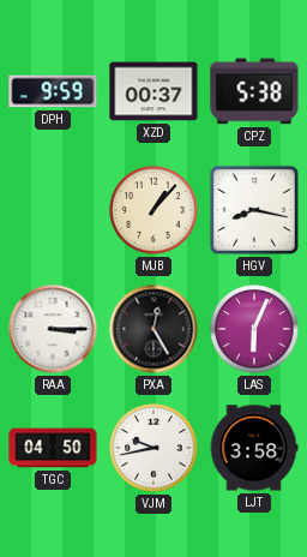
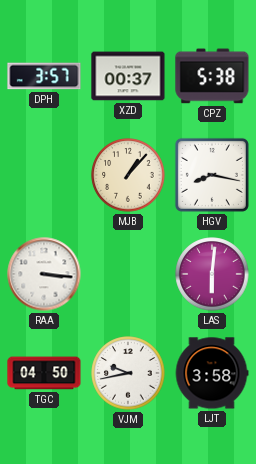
DPH: 9:59 -> 3:57 (44, 76)
RAA: 3:15 -> 3:16 (44, 274)
PXA: 12:25 -> none (153, 329)
LAS: 6:04 -> 6:01 (212, 274)
